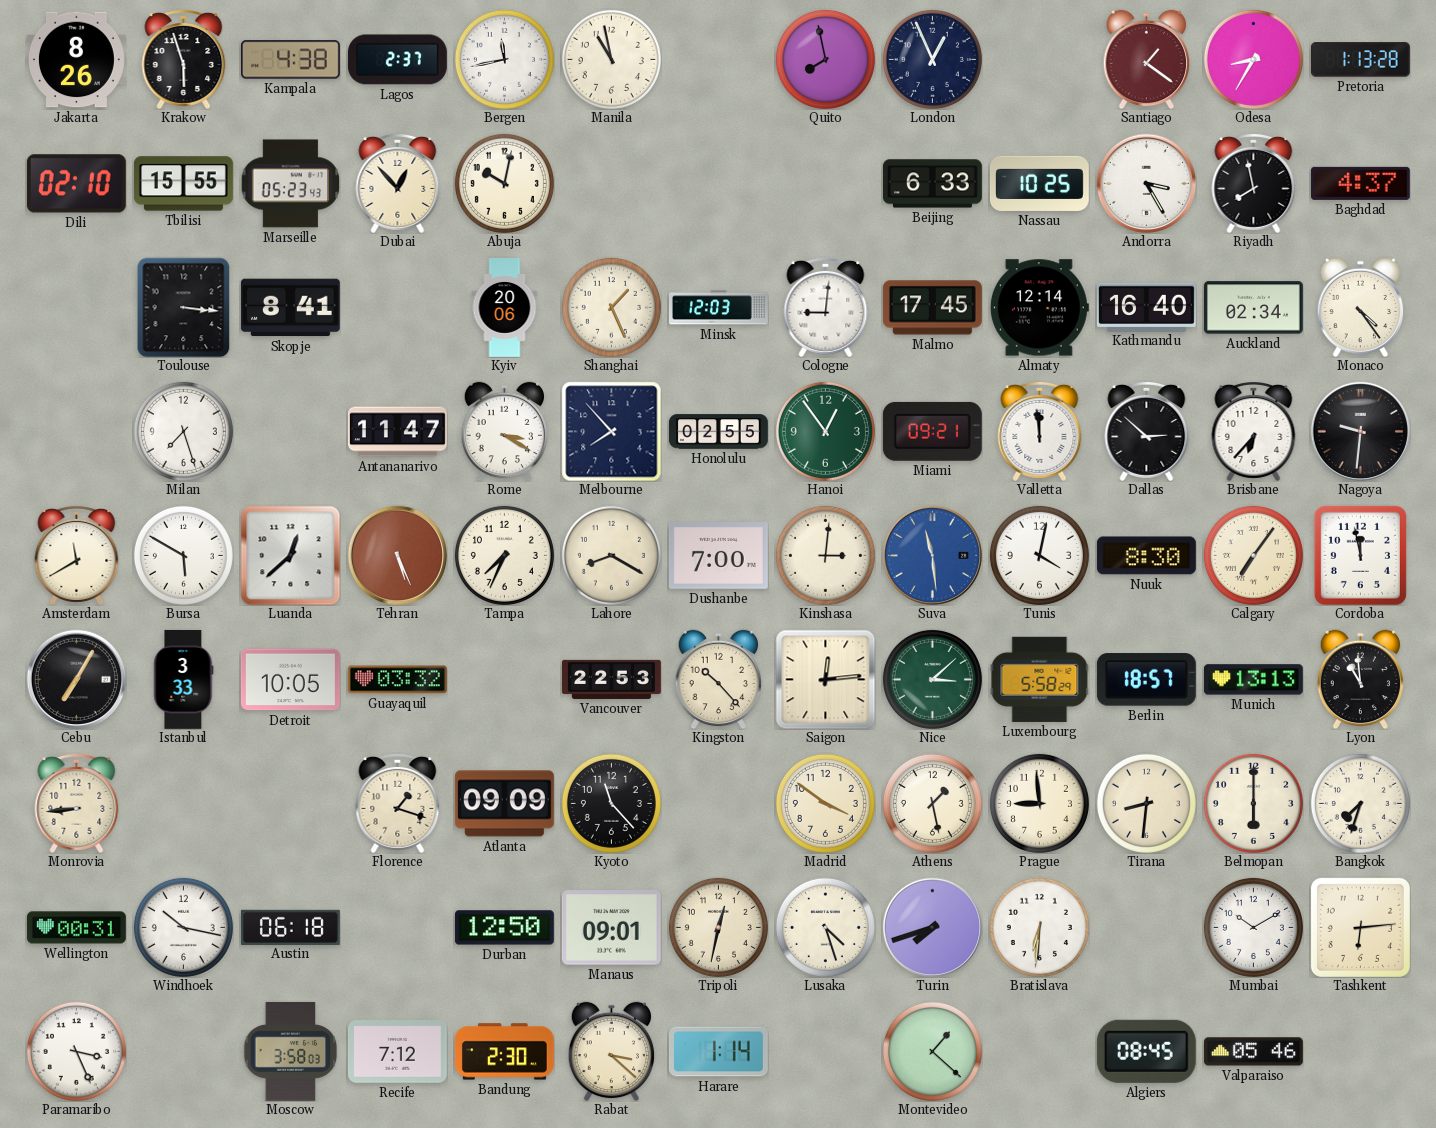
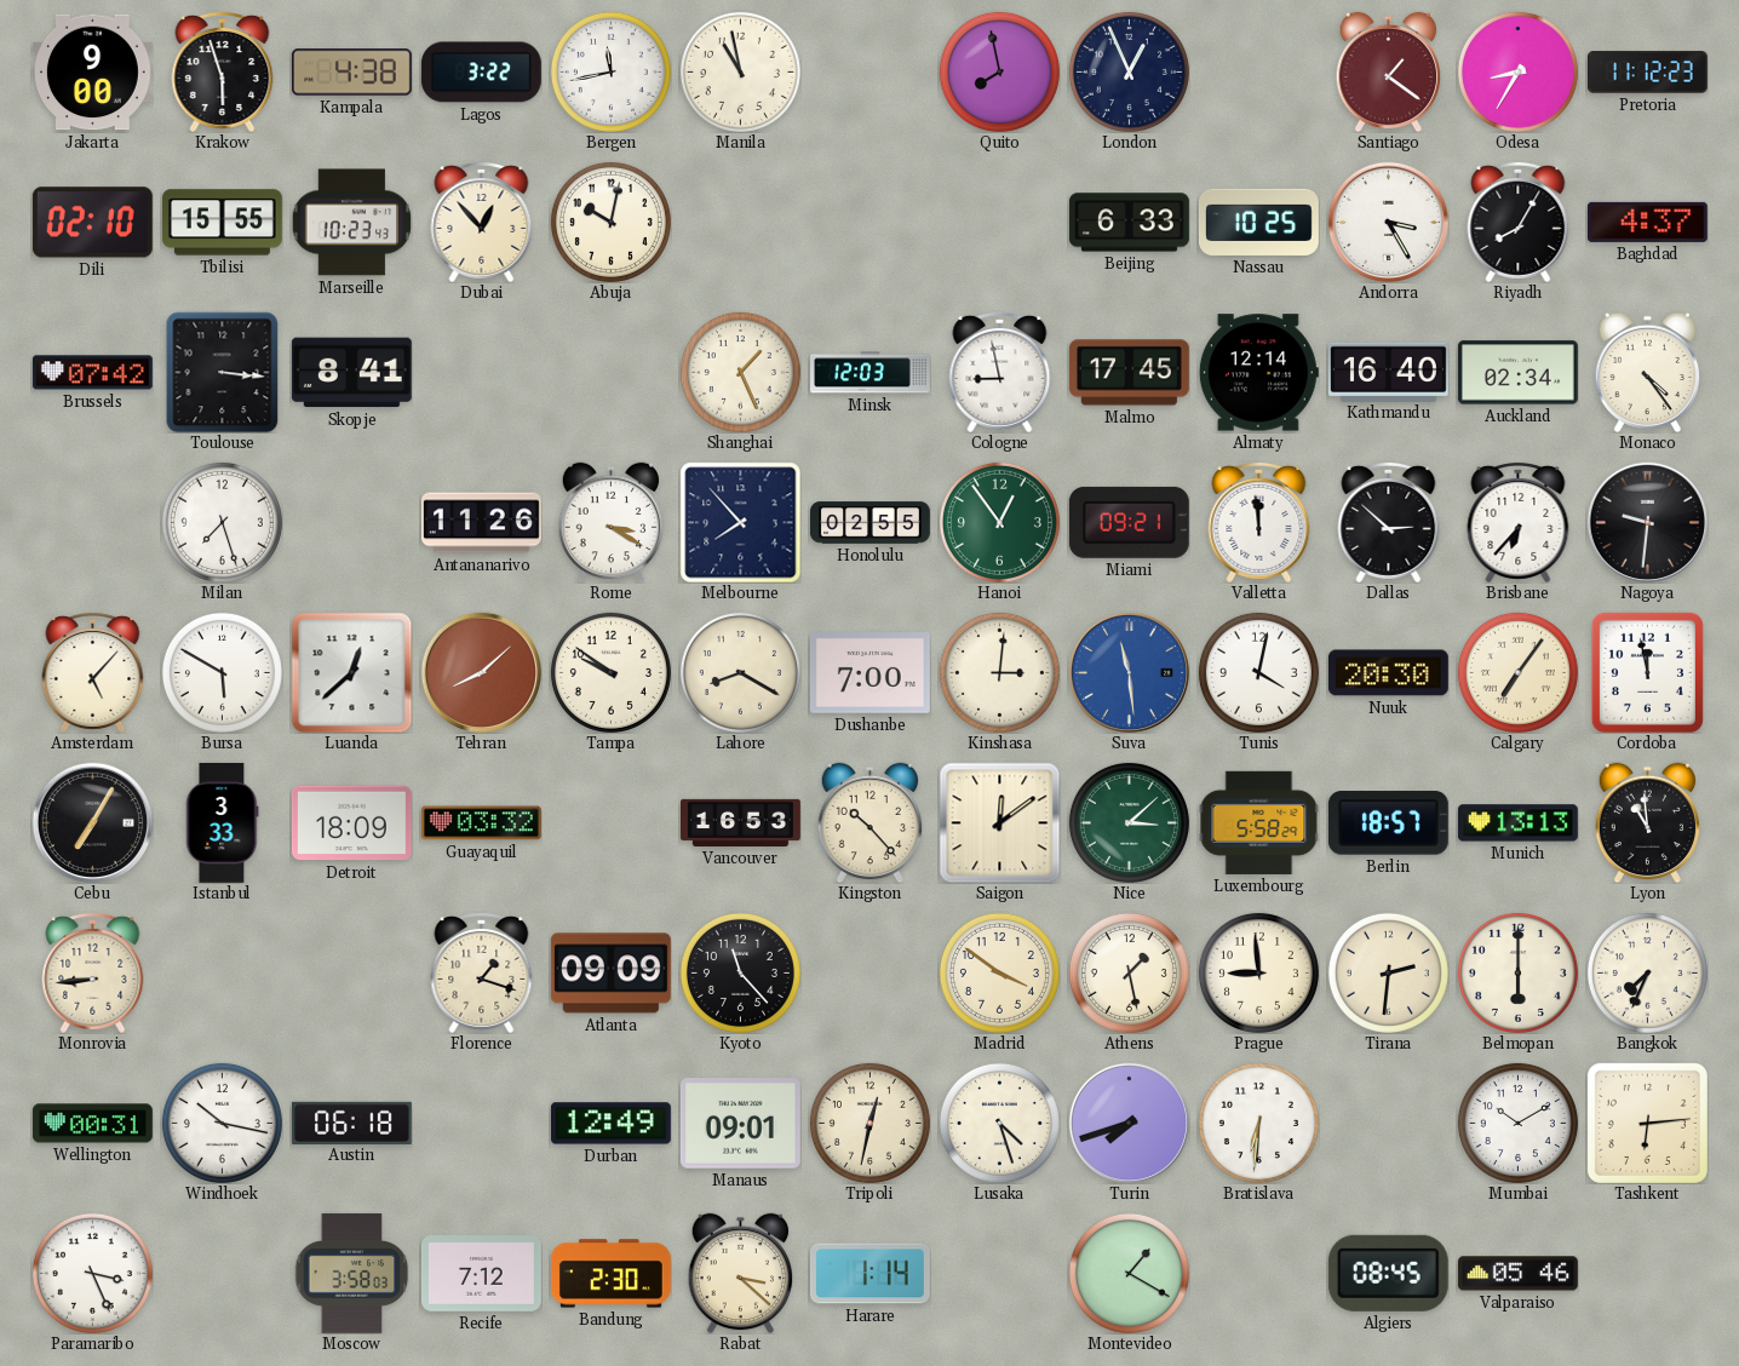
Jakarta: 8:26 -> 9:00 (92, 73)
Lagos: 2:37 -> 3:22 (481, 73)
Pretoria: 1:13 -> 11:12 (1647, 73)
Marseille: 05:23 -> 10:23 (351, 223)
Riyadh: 7:58 -> 8:05 (1519, 222)
Brussels: none -> 07:42 (92, 373)
Kyiv: 20:06 -> none (505, 308)
Cologne: 9:01 -> 8:58 (1000, 372)
Antananarivo: 11:47 -> 11:26 (482, 523)
Amsterdam: 11:40 -> 5:07 (93, 672)
Tehran: 5:26 -> 8:08 (481, 672)
Tampa: 7:34 -> 9:51 (610, 672)
Nuuk: 8:30 -> 20:30 (1388, 673)
Detroit: 10:05 -> 18:09 (351, 823)
Vancouver: 22:53 -> 16:53 (741, 822)
Saigon: 12:14 -> 12:09 (999, 822)
Tirana: 8:31 -> 2:31 (1388, 972)
Bangkok: 7:33 -> 7:34 (1647, 972)
Durban: 12:50 -> 12:49 (610, 1124)
Montevideo: 1:22 -> 1:20 (1129, 1273)
